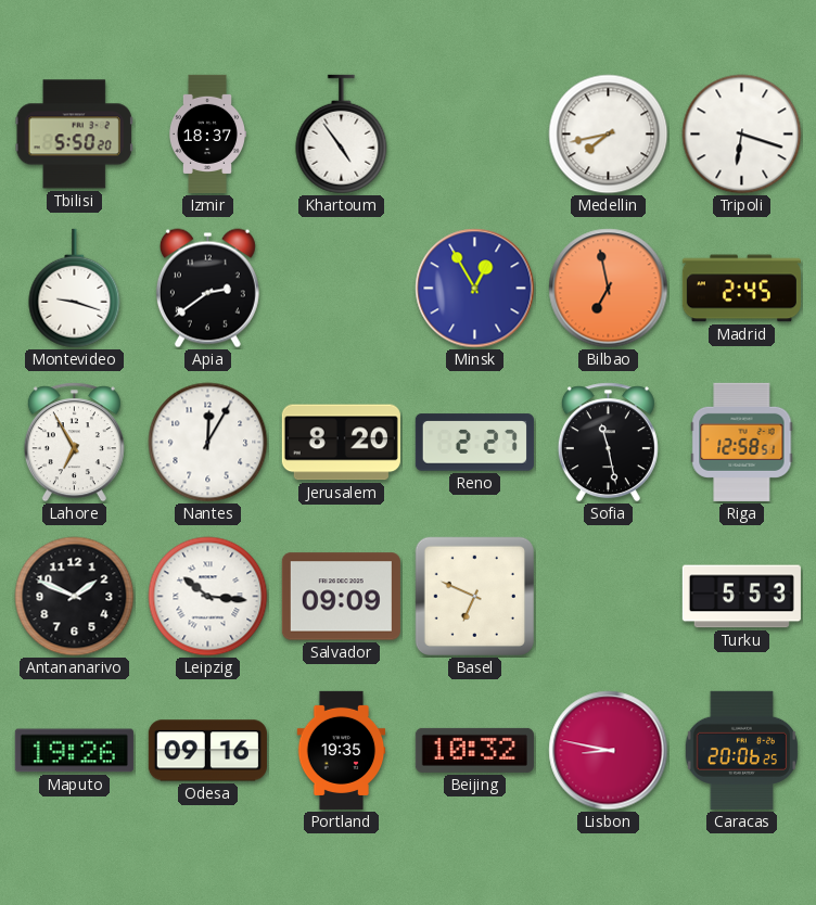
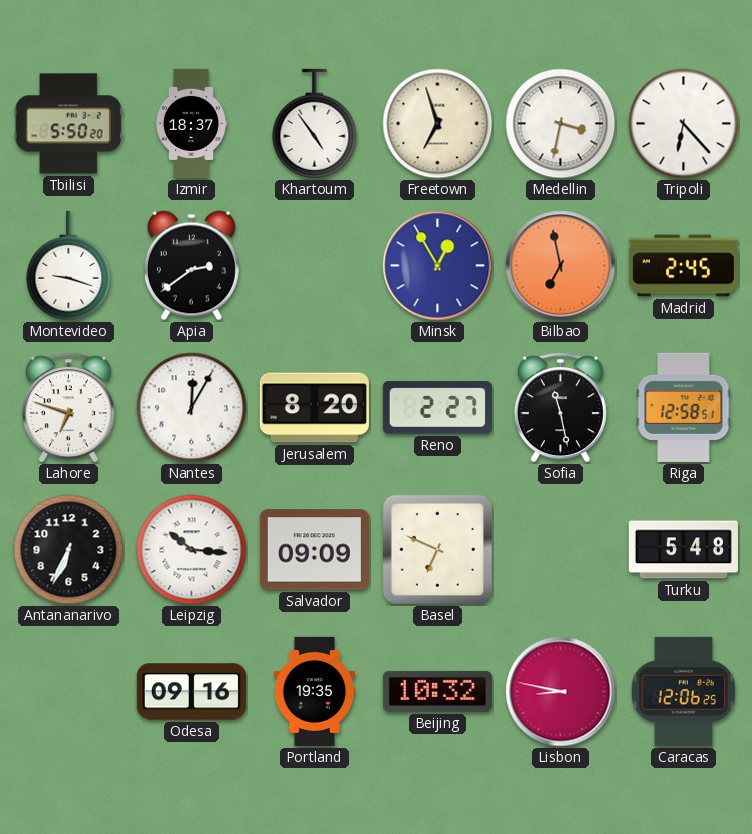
Freetown: none -> 6:57 (438, 124)
Medellin: 7:43 -> 3:32 (561, 124)
Tripoli: 6:18 -> 6:23 (684, 124)
Lahore: 6:55 -> 6:48 (68, 408)
Antananarivo: 1:49 -> 6:34 (69, 550)
Turku: 5:53 -> 5:48 (683, 550)
Maputo: 19:26 -> none (74, 751)
Caracas: 20:06 -> 12:06 (683, 691)
